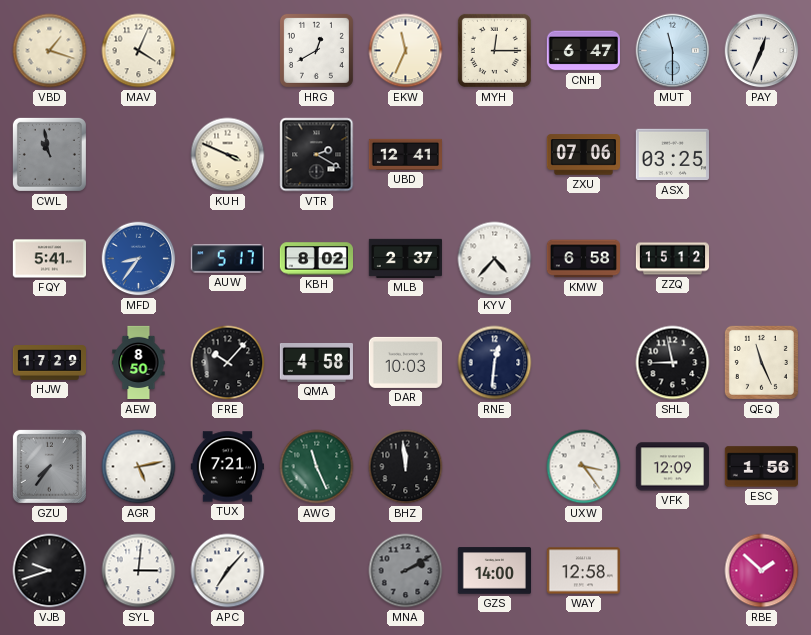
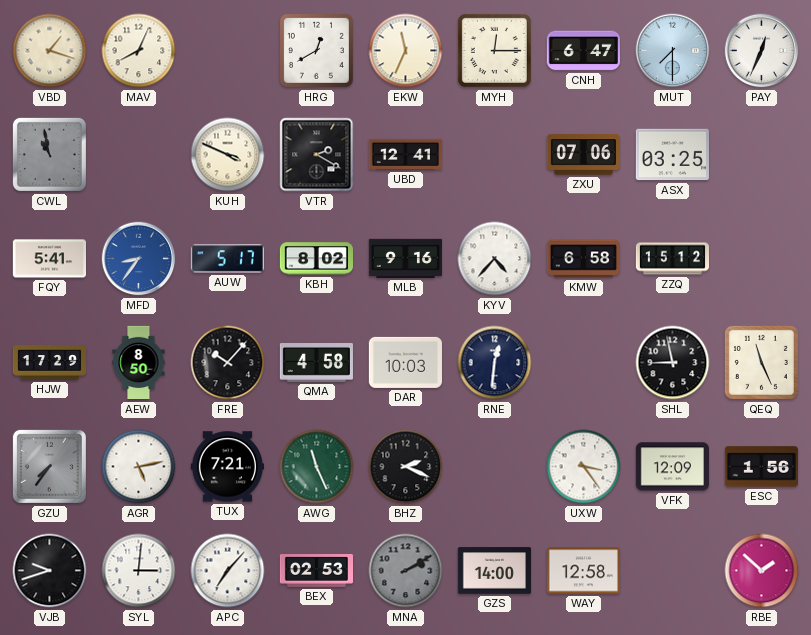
MAV: 4:04 -> 8:04 (139, 51)
MUT: 11:30 -> 7:30 (673, 51)
MLB: 2:37 -> 9:16 (405, 258)
BHZ: 11:59 -> 2:19 (406, 467)
BEX: none -> 02:53 (316, 571)
